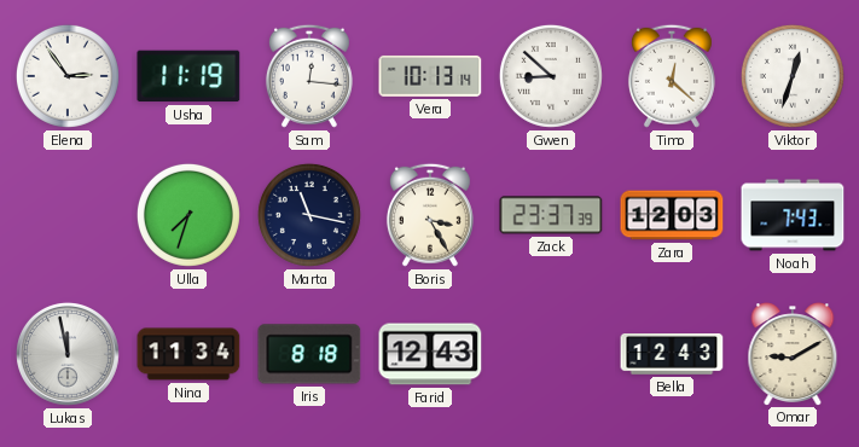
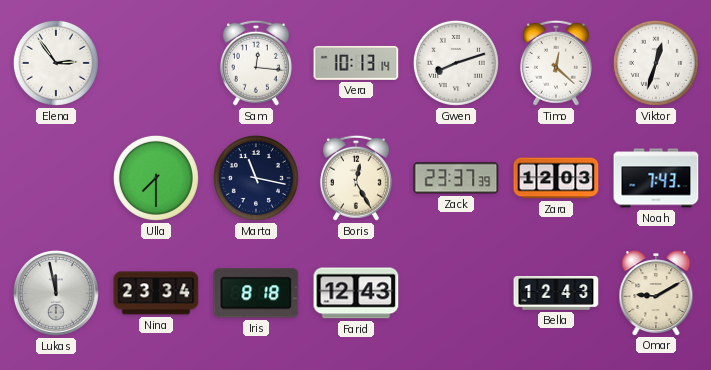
Usha: 11:19 -> none (188, 76)
Gwen: 8:52 -> 8:12 (456, 63)
Ulla: 7:33 -> 7:30 (156, 178)
Boris: 3:25 -> 12:25 (356, 178)
Nina: 11:34 -> 23:34 (156, 293)
